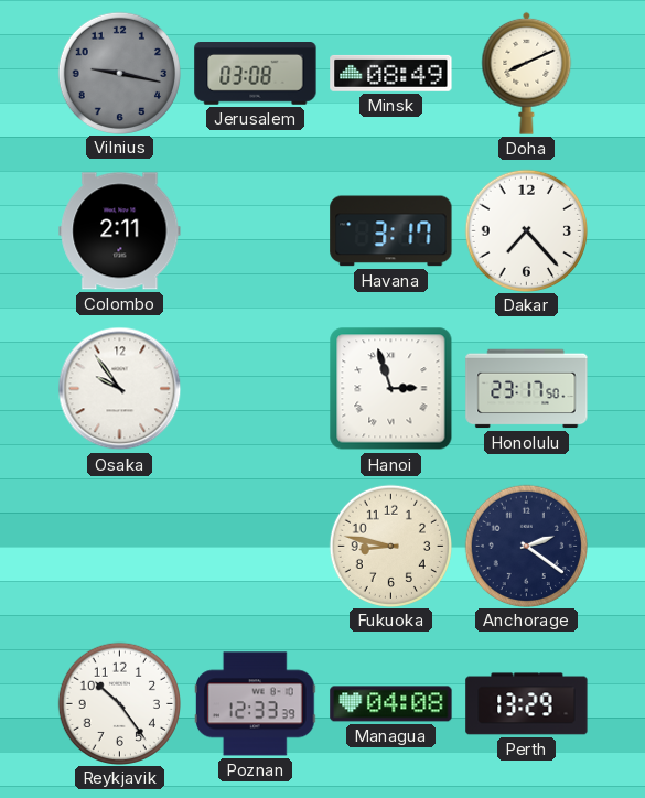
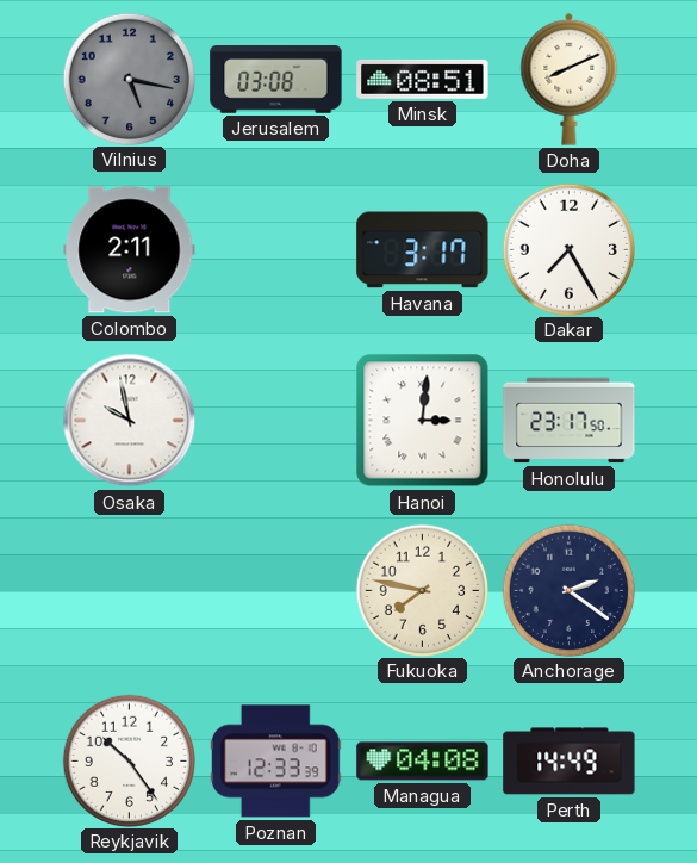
Vilnius: 9:17 -> 5:17 (129, 79)
Minsk: 08:49 -> 08:51 (423, 79)
Dakar: 7:23 -> 7:25 (568, 249)
Osaka: 9:54 -> 9:58 (130, 421)
Hanoi: 2:57 -> 3:01 (423, 421)
Fukuoka: 8:47 -> 7:47 (422, 590)
Perth: 13:29 -> 14:49 (570, 762)
